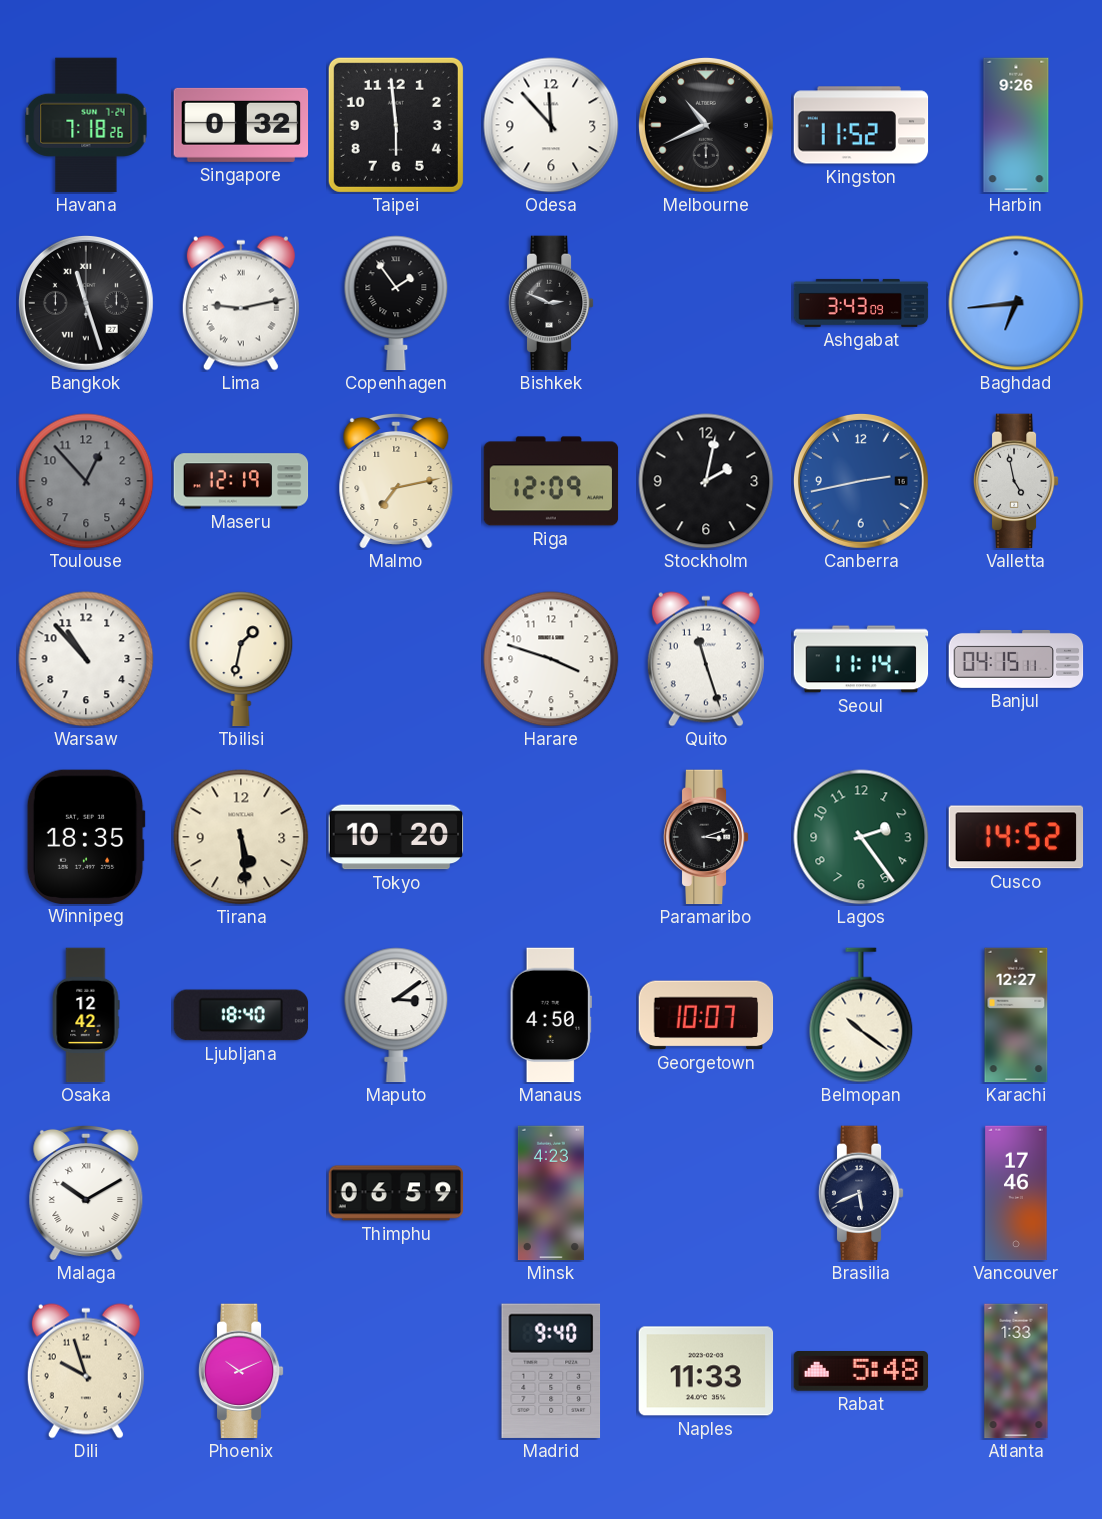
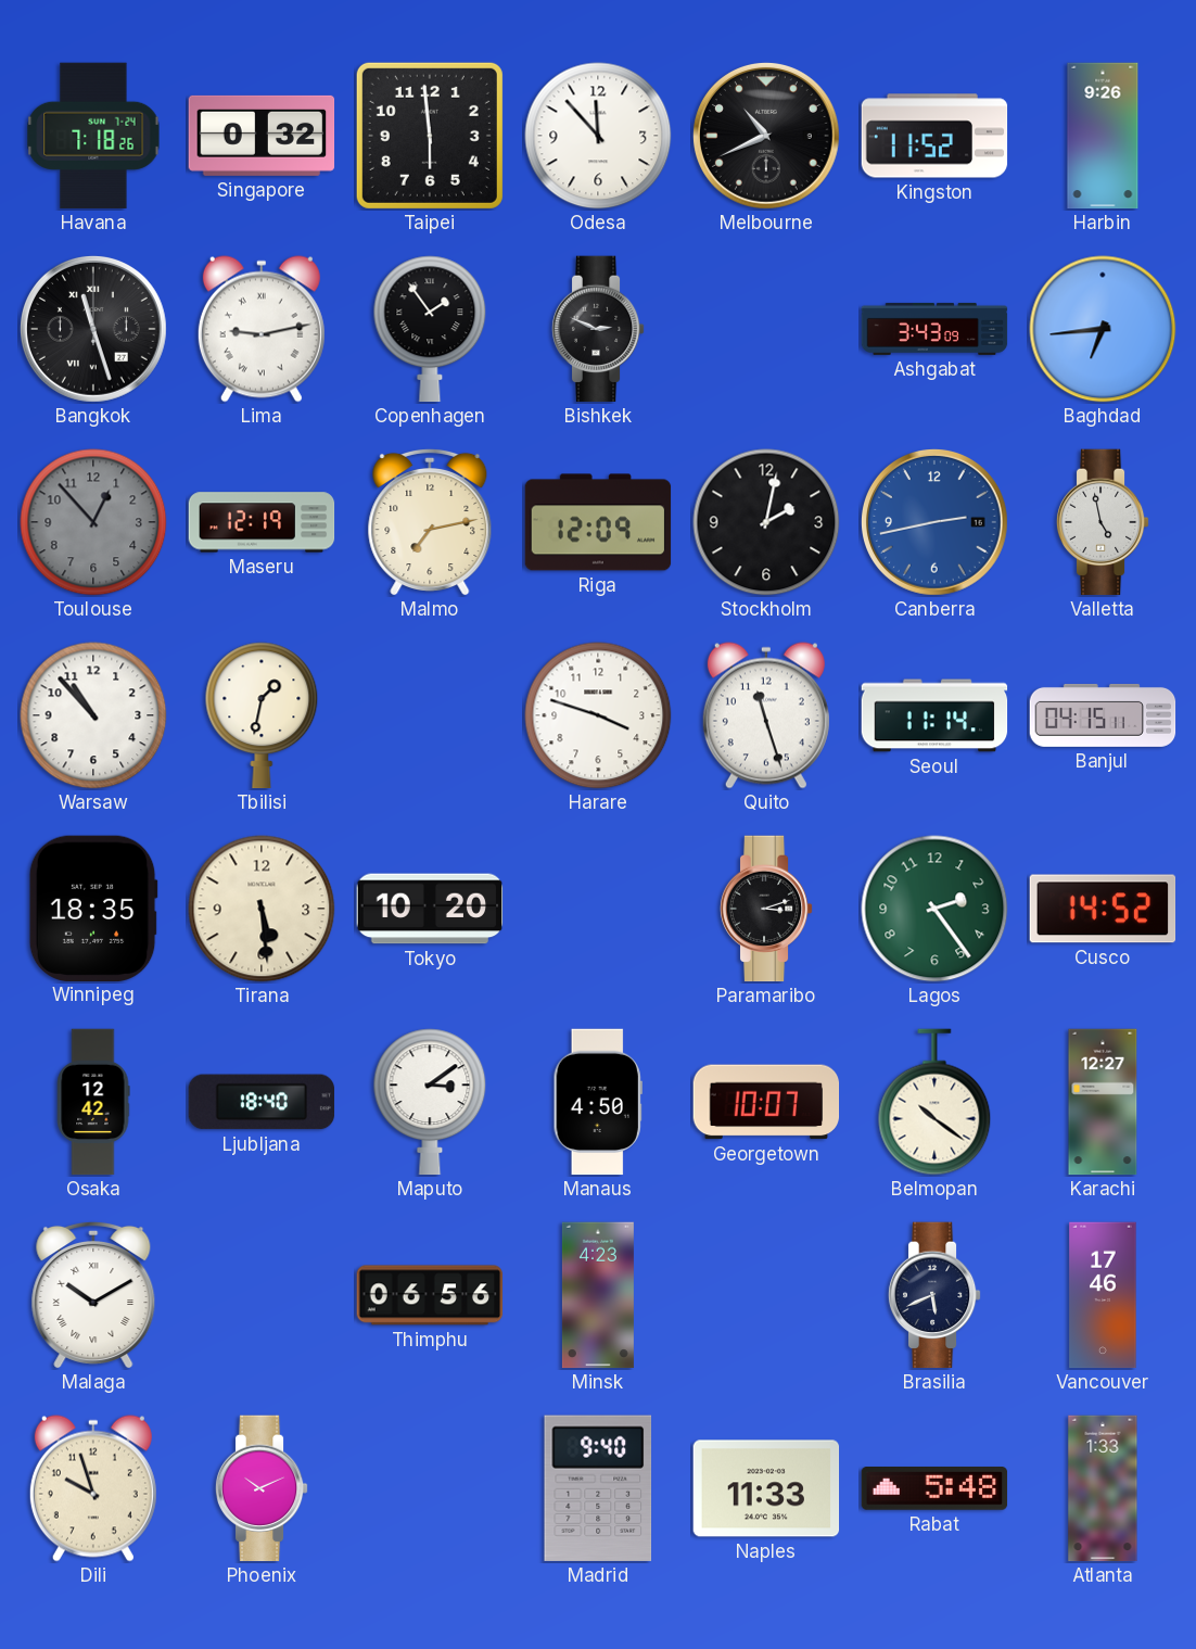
Thimphu: 06:59 -> 06:56 (430, 1295)
